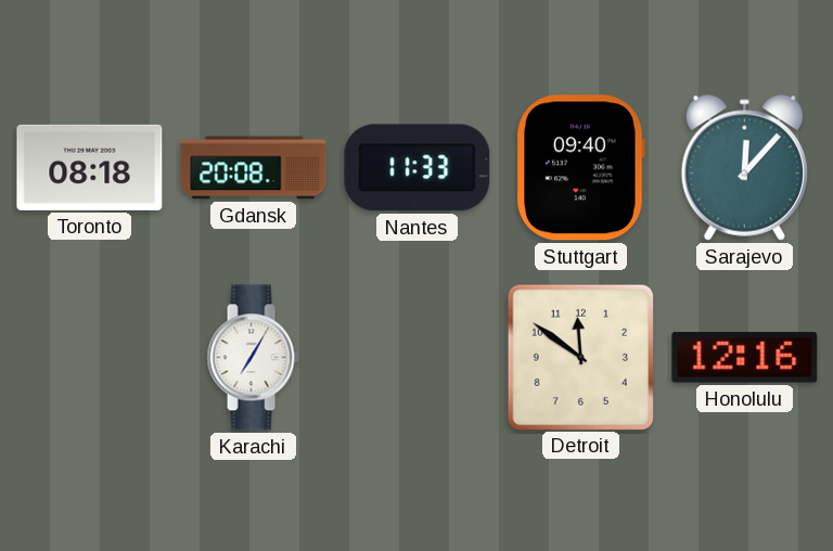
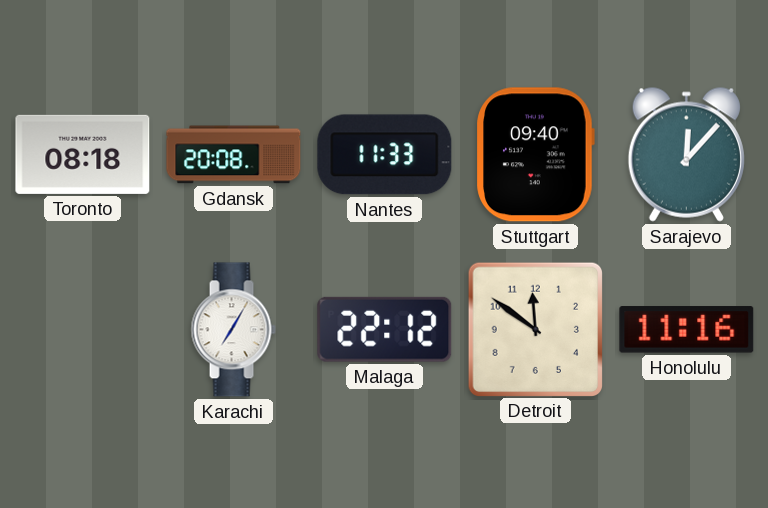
Malaga: none -> 22:12 (385, 329)
Honolulu: 12:16 -> 11:16 (687, 330)
